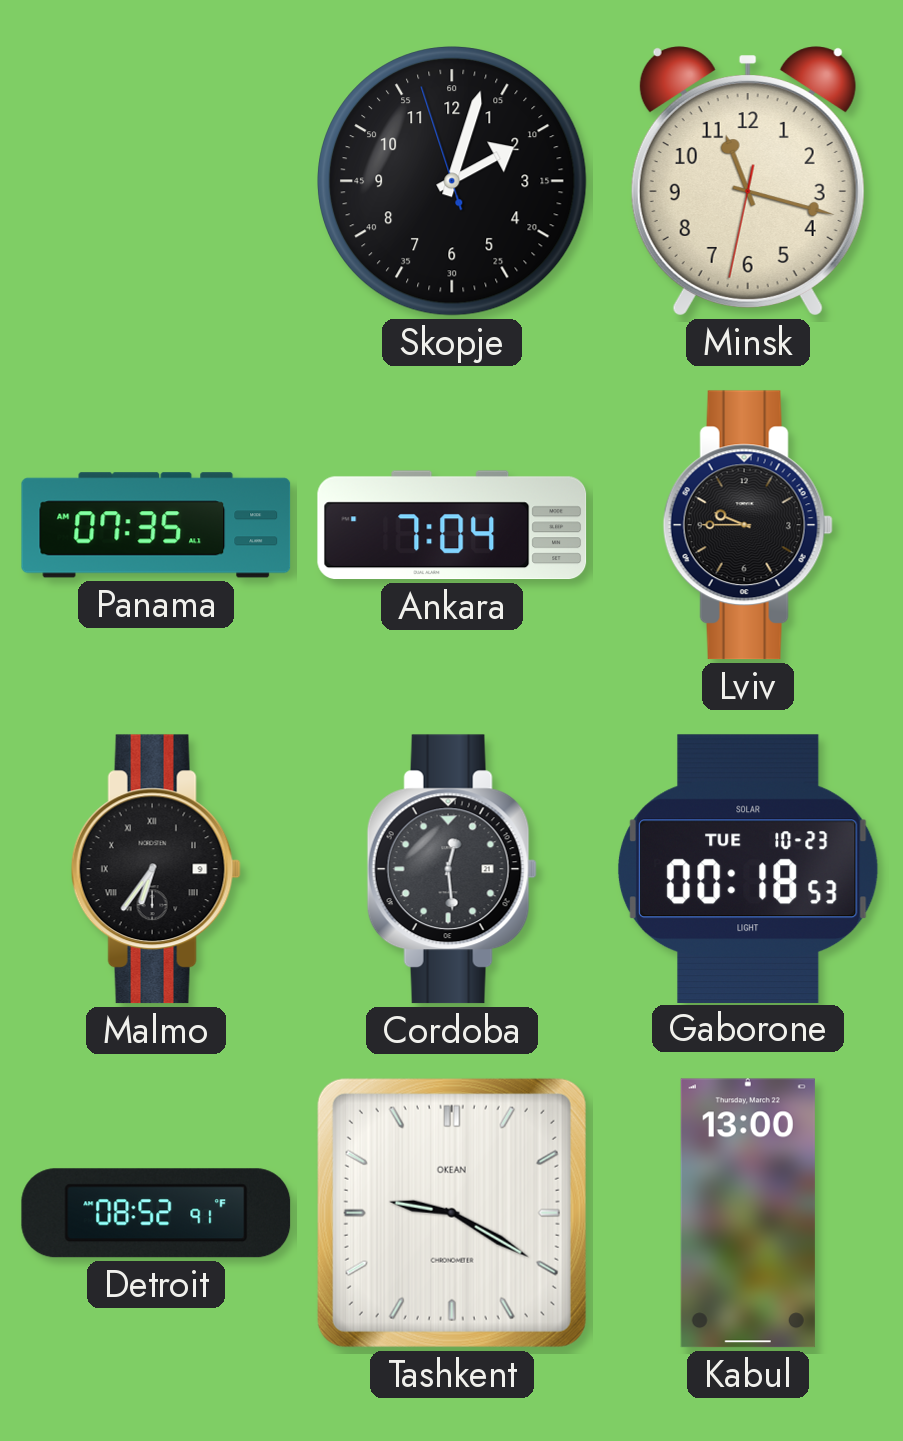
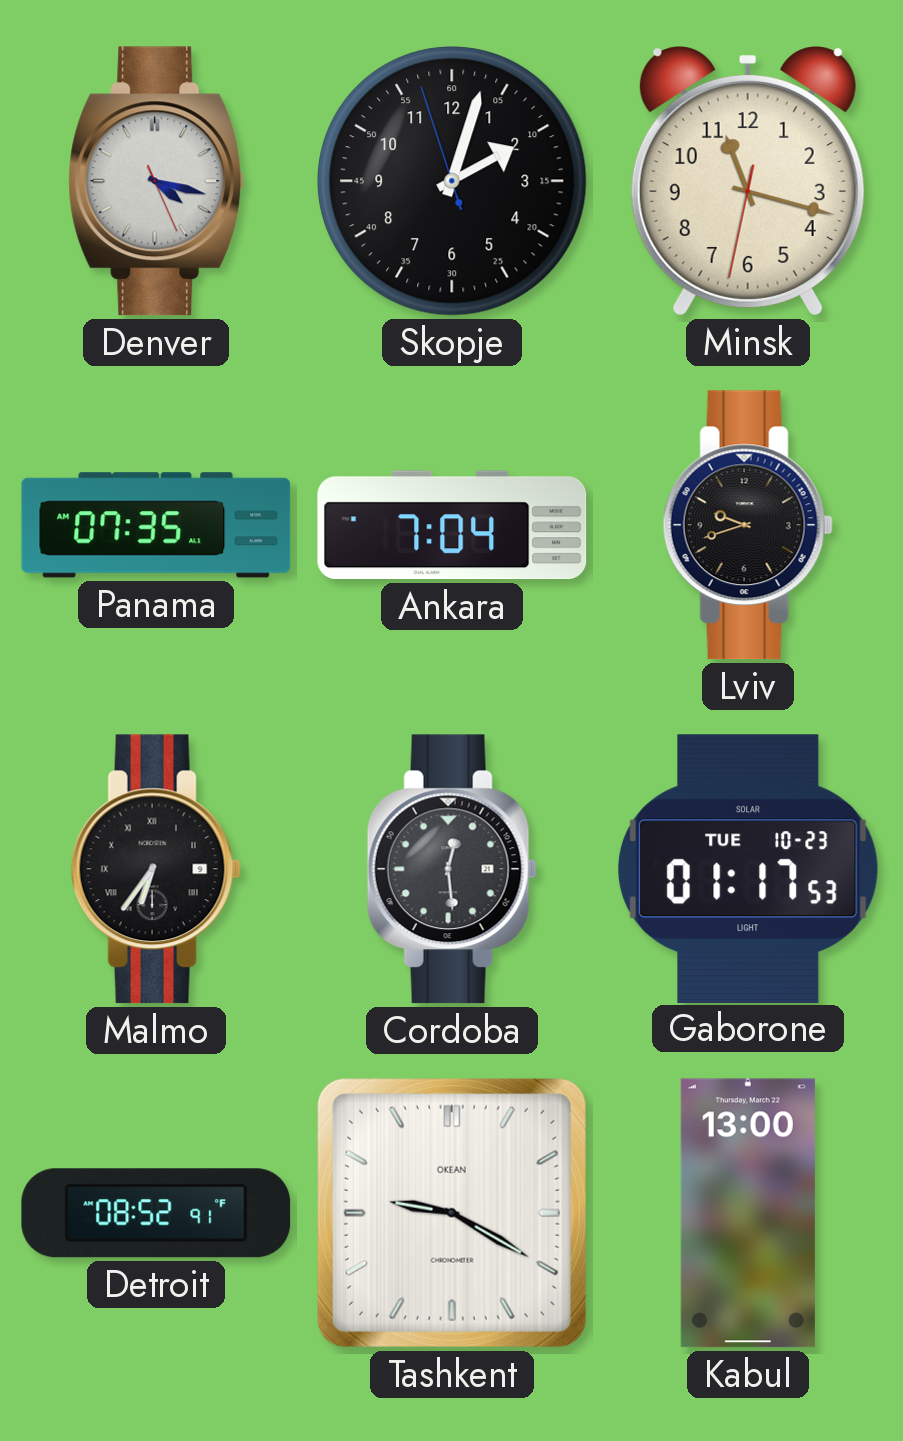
Denver: none -> 4:17 (156, 181)
Lviv: 9:45 -> 9:42 (748, 525)
Gaborone: 00:18 -> 01:17 (749, 868)
